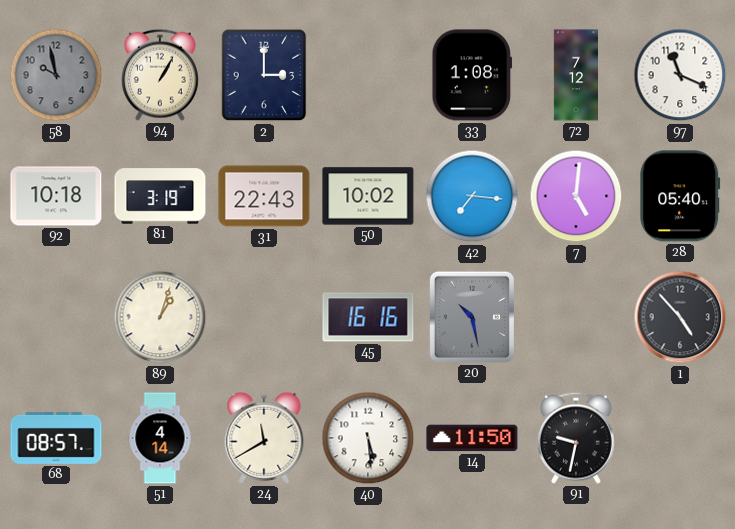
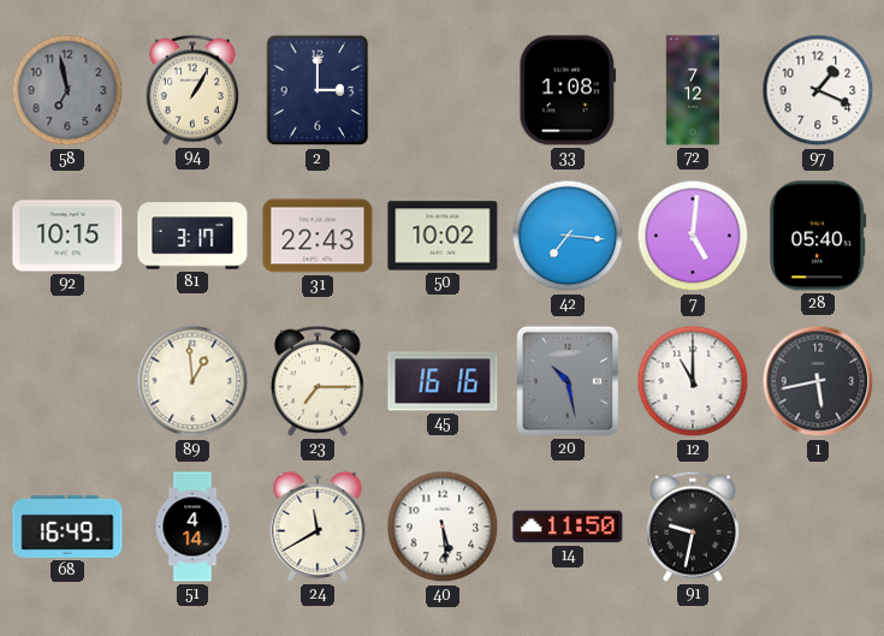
58: 9:58 -> 6:58 (67, 90)
97: 11:19 -> 1:19 (818, 90)
92: 10:18 -> 10:15 (67, 236)
81: 3:19 -> 3:17 (192, 236)
89: 1:03 -> 12:59 (192, 381)
23: none -> 7:15 (318, 381)
12: none -> 11:00 (693, 381)
1: 4:53 -> 5:43 (818, 381)
68: 08:57 -> 16:49 (67, 527)
